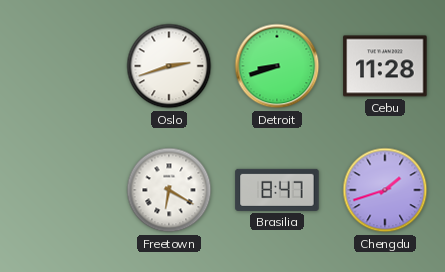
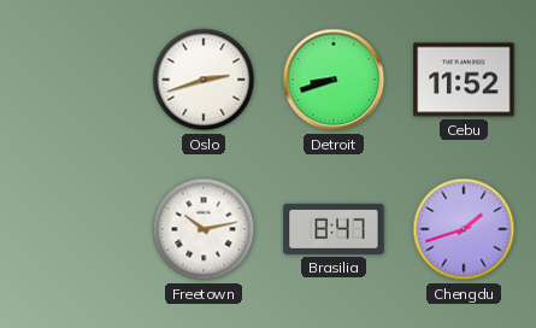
Cebu: 11:28 -> 11:52 (464, 80)
Freetown: 6:20 -> 10:13 (204, 229)
